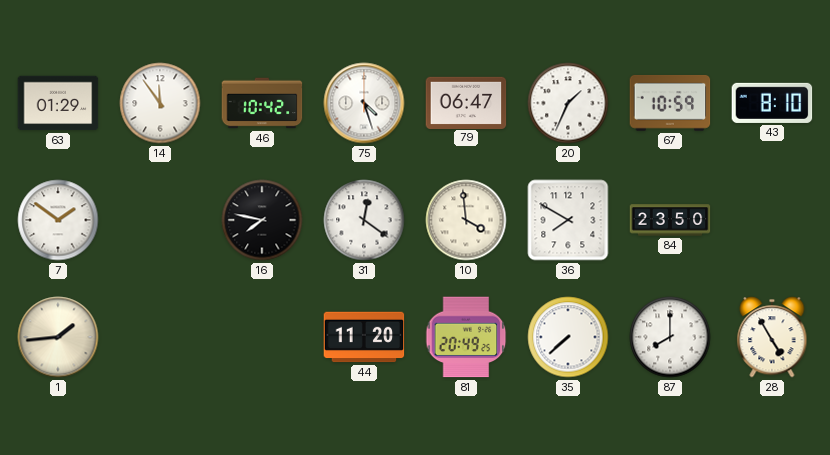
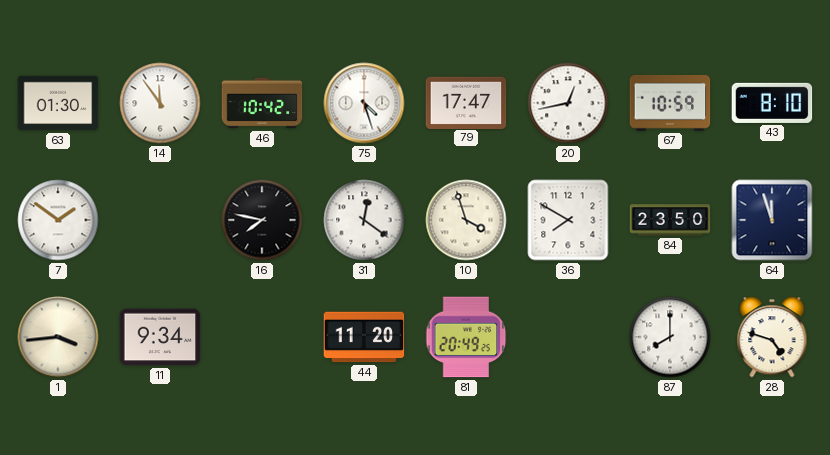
63: 01:29 -> 01:30 (58, 103)
79: 06:47 -> 17:47 (466, 102)
20: 1:34 -> 12:43 (568, 103)
10: 3:59 -> 3:57 (466, 220)
64: none -> 11:57 (772, 220)
1: 1:44 -> 3:44 (58, 337)
11: none -> 9:34 (160, 337)
35: 7:38 -> none (568, 337)
28: 4:55 -> 4:48 (772, 337)
